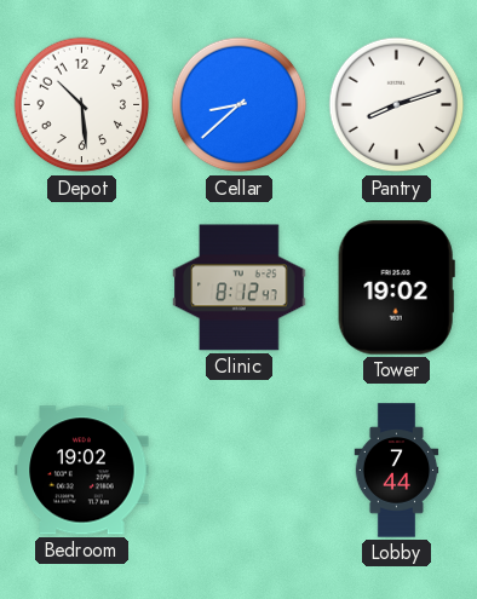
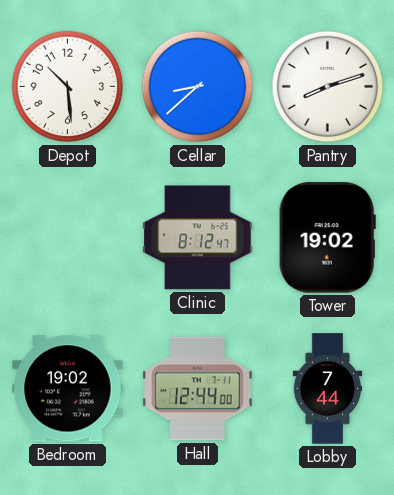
Hall: none -> 12:44 (198, 389)
